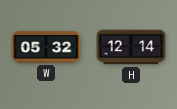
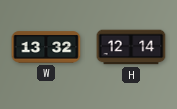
W: 05:32 -> 13:32 (46, 47)
